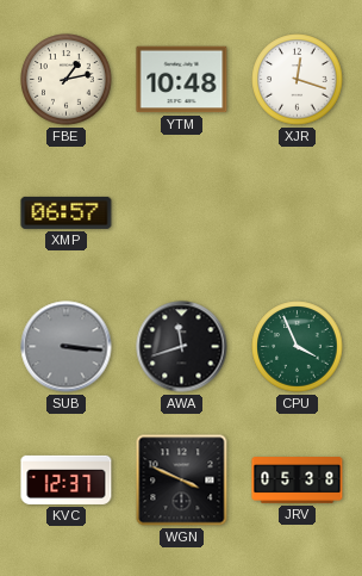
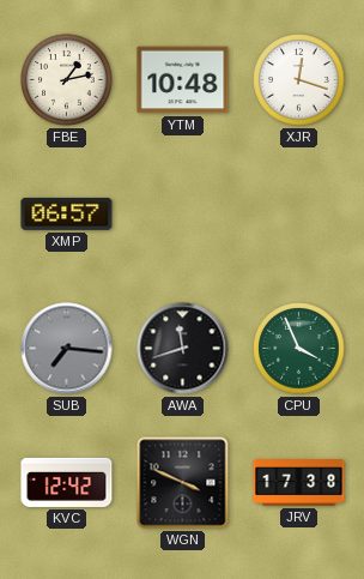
SUB: 3:16 -> 7:16 (67, 349)
KVC: 12:37 -> 12:42 (67, 482)
JRV: 05:38 -> 17:38 (299, 483)
